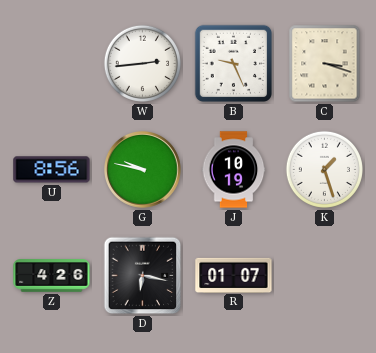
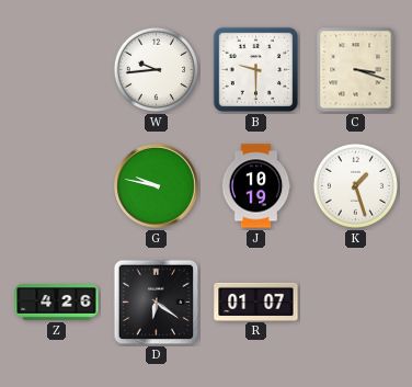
W: 2:44 -> 9:44 (156, 69)
B: 9:26 -> 9:30 (256, 70)
U: 8:56 -> none (52, 170)
D: 6:17 -> 6:21 (157, 303)
